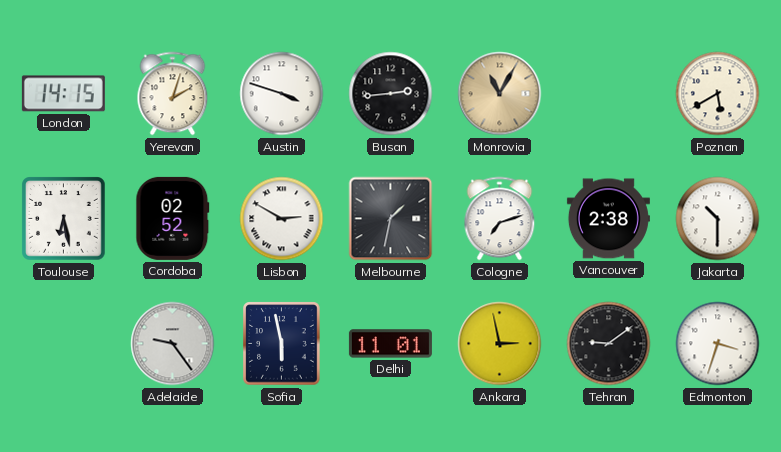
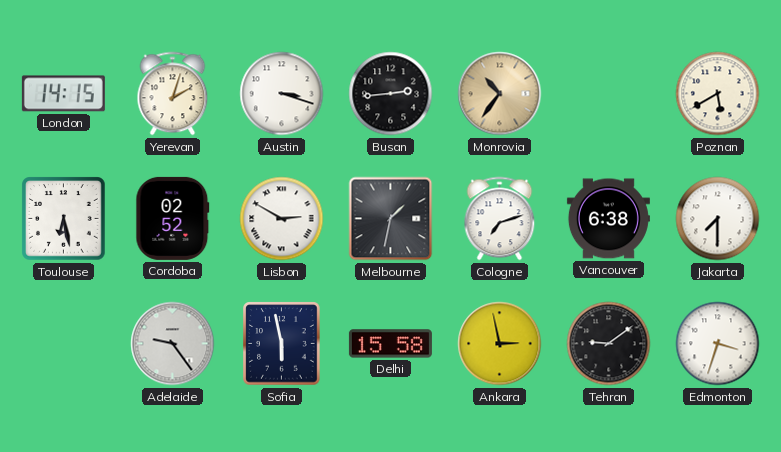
Austin: 3:48 -> 3:18 (282, 94)
Monrovia: 11:05 -> 10:36 (500, 94)
Vancouver: 2:38 -> 6:38 (608, 219)
Jakarta: 10:30 -> 7:30 (718, 219)
Delhi: 11:01 -> 15:58 (390, 344)
